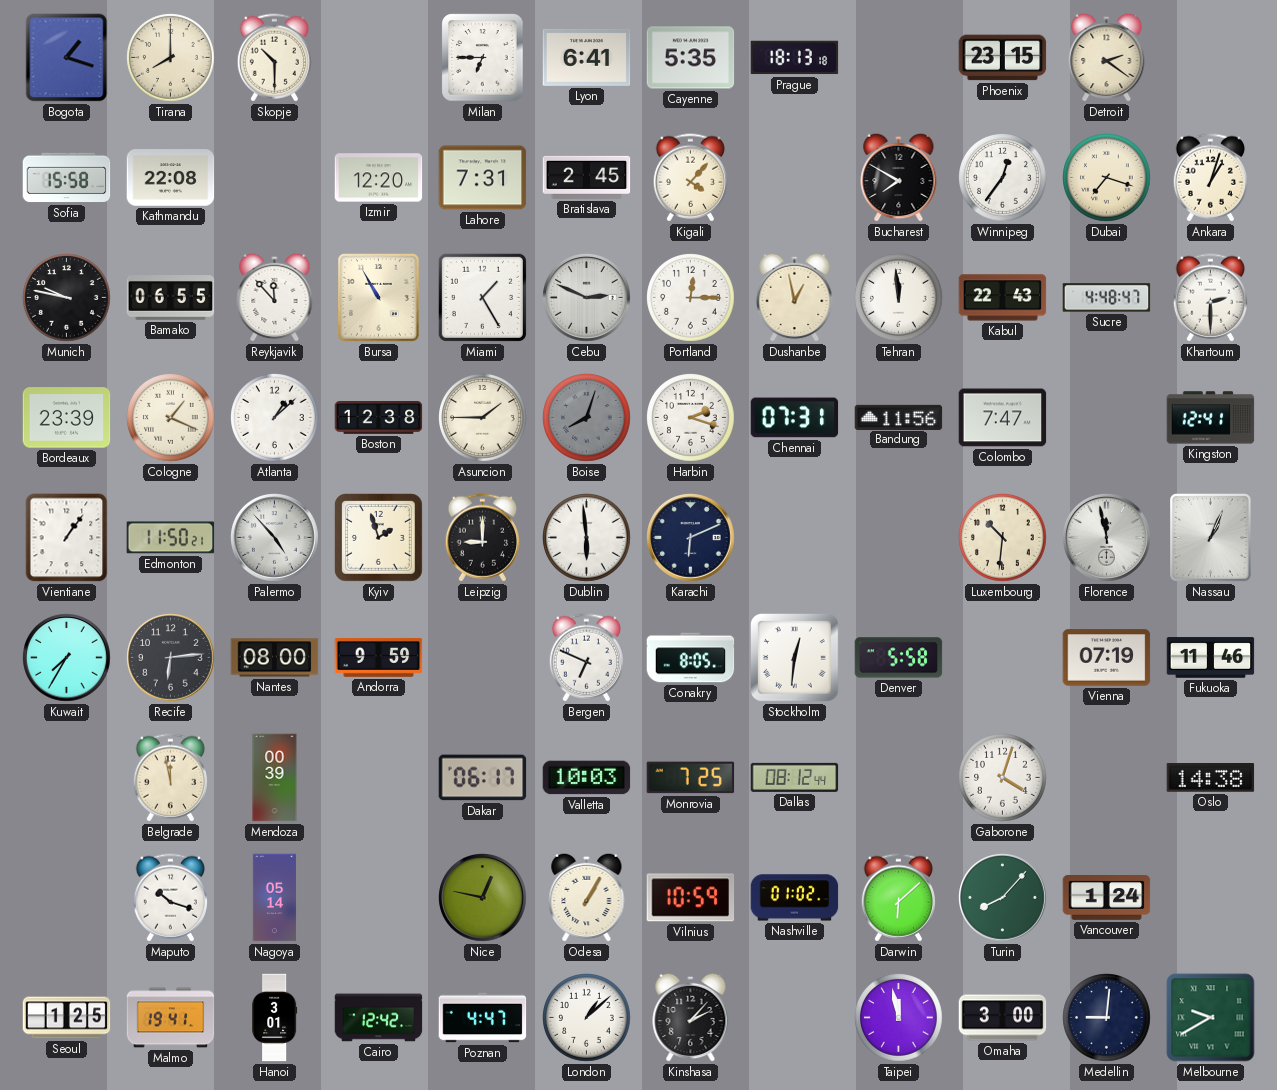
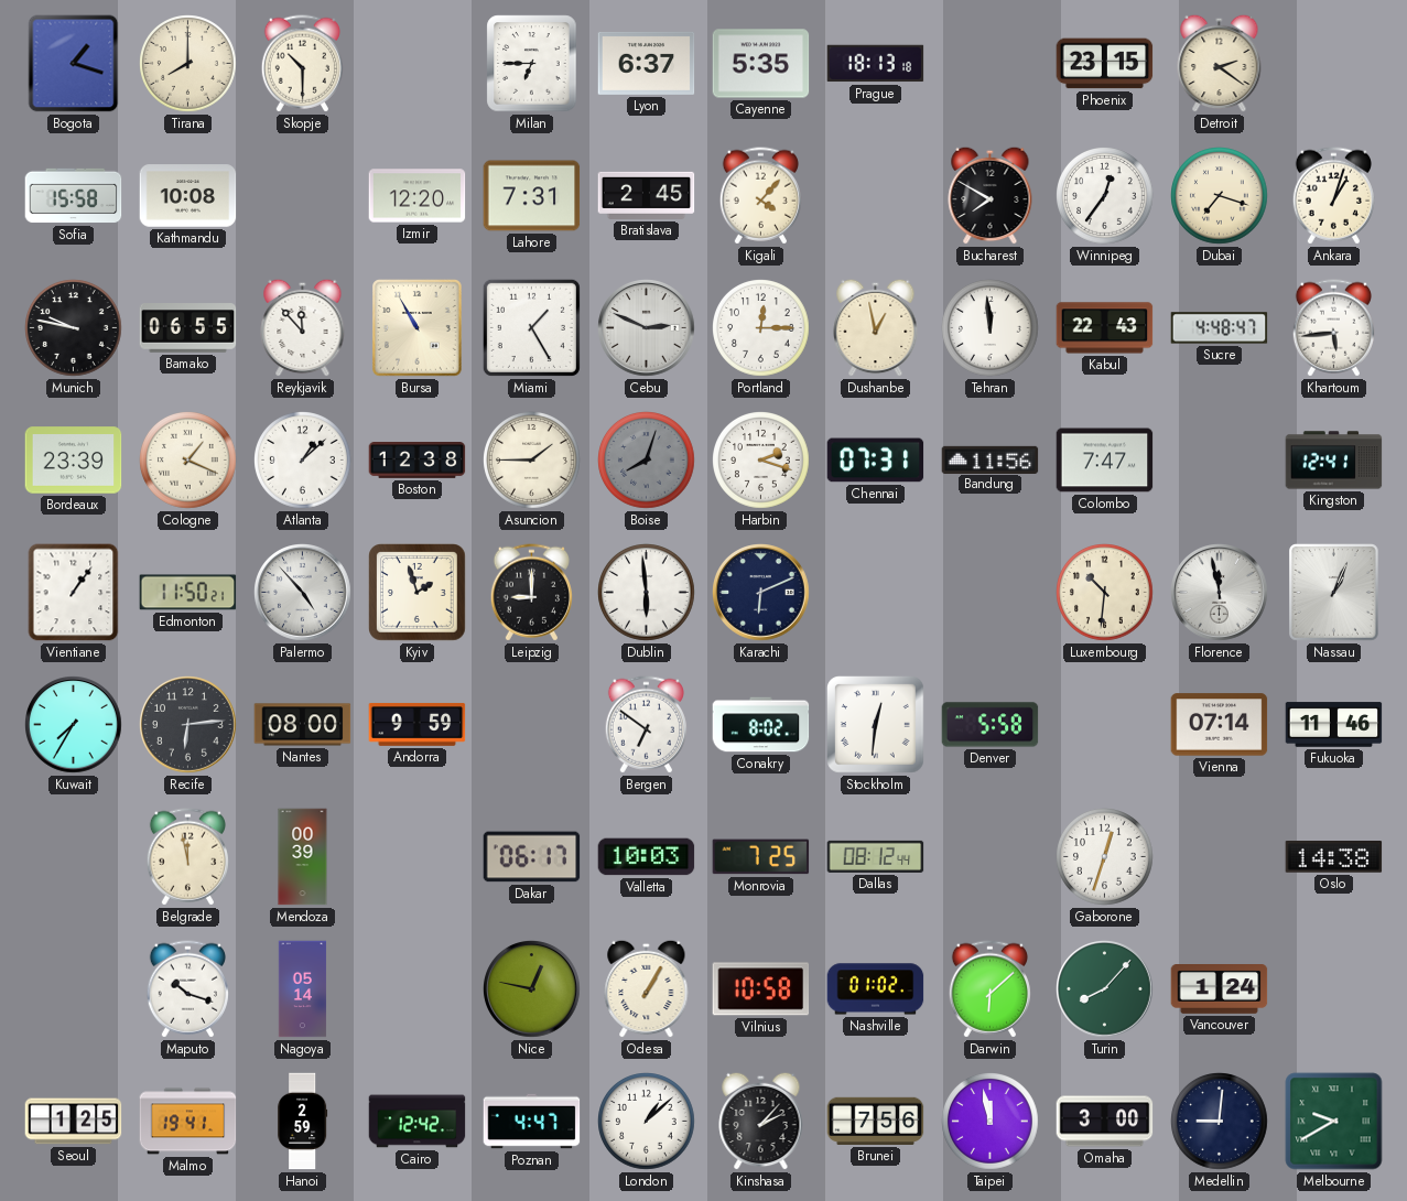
Lyon: 6:41 -> 6:37 (647, 63)
Kathmandu: 22:08 -> 10:08 (188, 196)
Khartoum: 2:30 -> 5:44 (1333, 328)
Bergen: 6:49 -> 6:51 (646, 725)
Conakry: 8:05 -> 8:02 (761, 725)
Vienna: 07:19 -> 07:14 (1220, 725)
Gaborone: 4:03 -> 12:33 (1105, 857)
Vilnius: 10:59 -> 10:58 (761, 989)
Hanoi: 3:01 -> 2:59 (303, 1122)
Brunei: none -> 7:56 (876, 1121)
